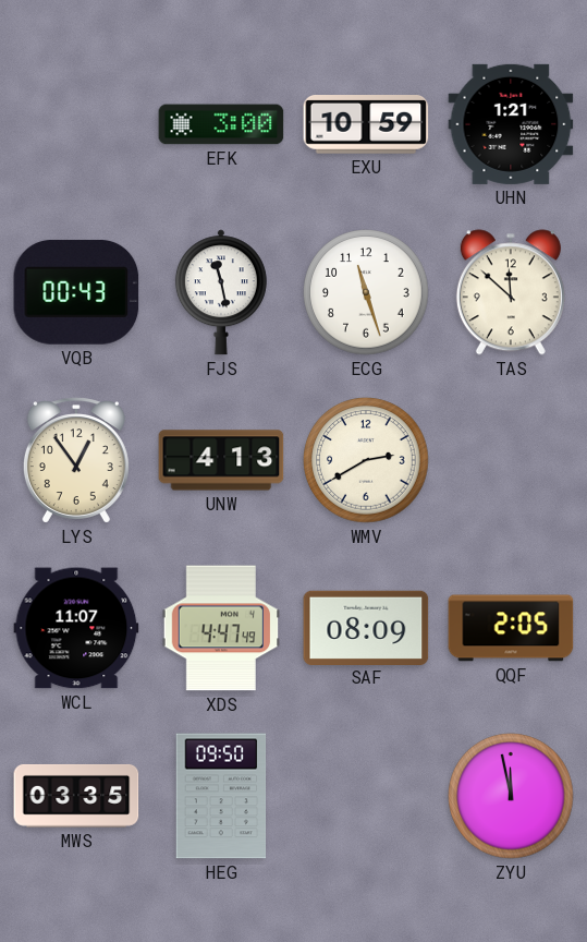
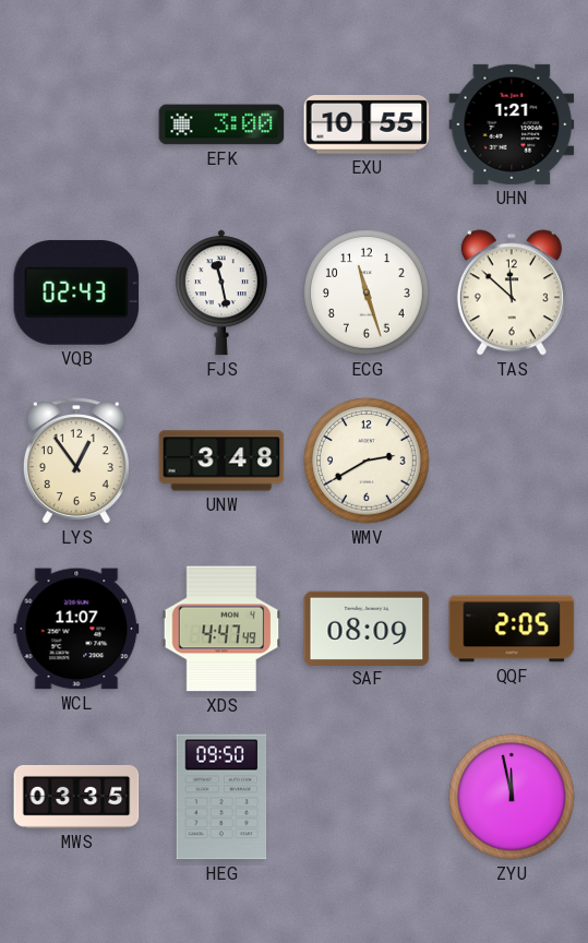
EXU: 10:59 -> 10:55 (367, 126)
VQB: 00:43 -> 02:43 (76, 293)
UNW: 4:13 -> 3:48 (221, 461)
